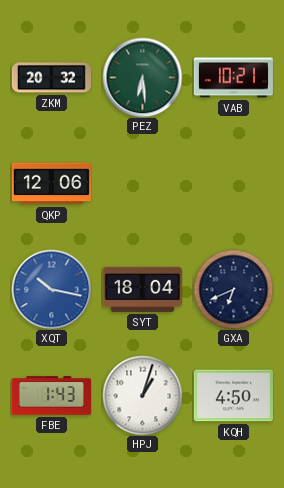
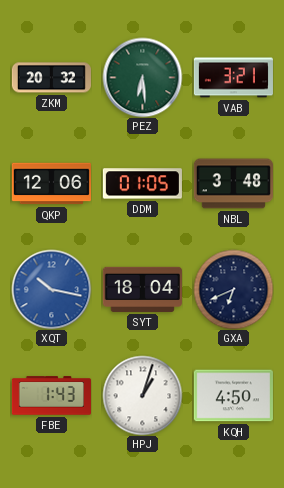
VAB: 10:21 -> 3:21 (233, 78)
DDM: none -> 01:05 (142, 184)
NBL: none -> 3:48 (233, 184)
